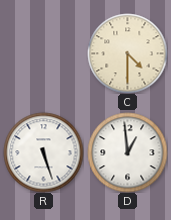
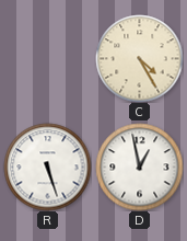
C: 4:30 -> 4:25 (139, 58)
D: 12:59 -> 12:58 (139, 167)
